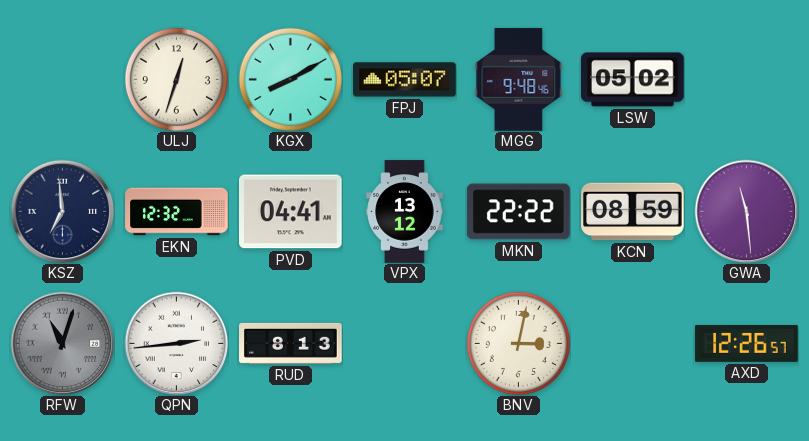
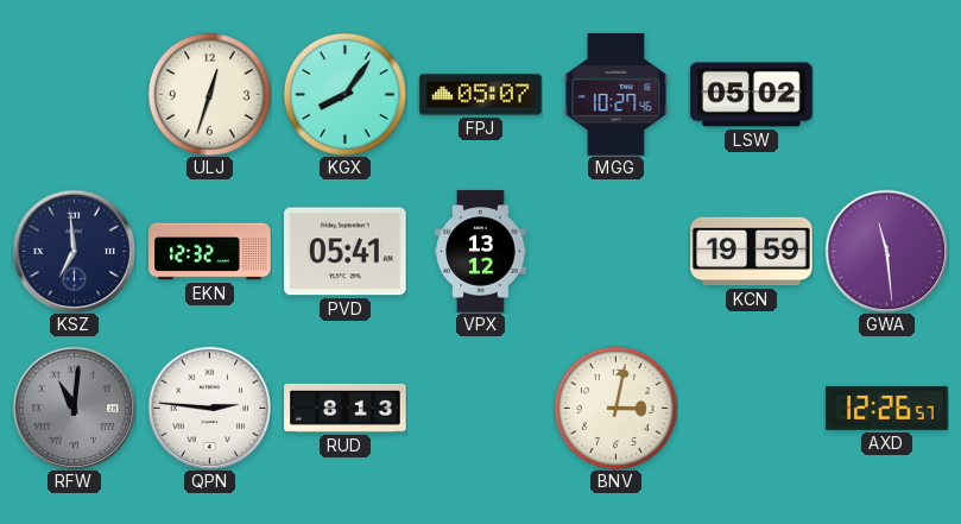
KGX: 8:10 -> 8:06 (344, 94)
MGG: 9:48 -> 10:27 (617, 95)
PVD: 04:41 -> 05:41 (346, 252)
MKN: 22:22 -> none (519, 212)
KCN: 08:59 -> 19:59 (752, 252)
RFW: 11:03 -> 11:01 (74, 408)
QPN: 2:44 -> 2:46 (209, 408)
